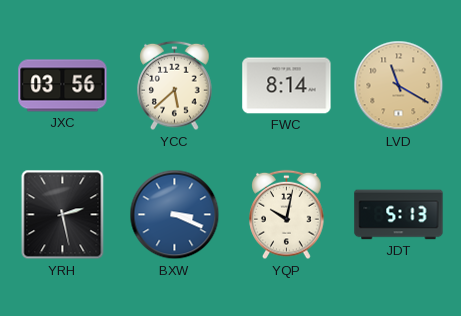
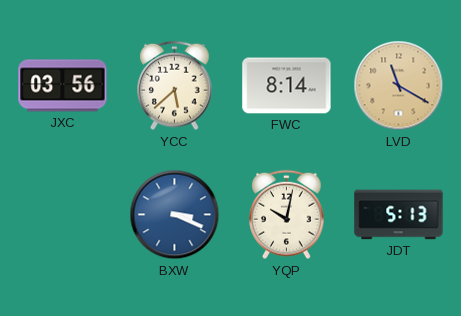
YRH: 2:28 -> none (63, 215)
